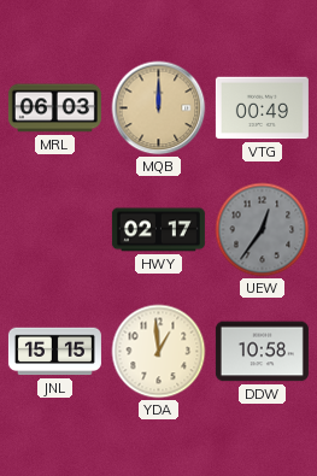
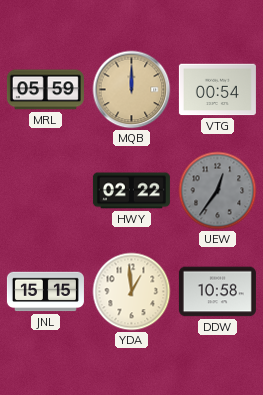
MRL: 06:03 -> 05:59 (45, 90)
VTG: 00:49 -> 00:54 (217, 90)
HWY: 02:17 -> 02:22 (131, 191)
